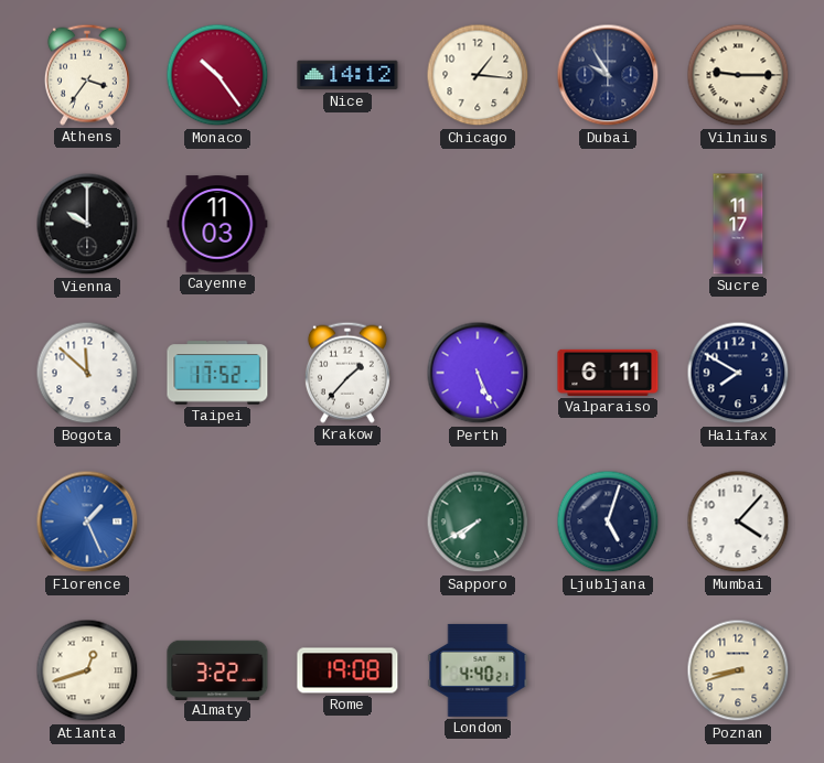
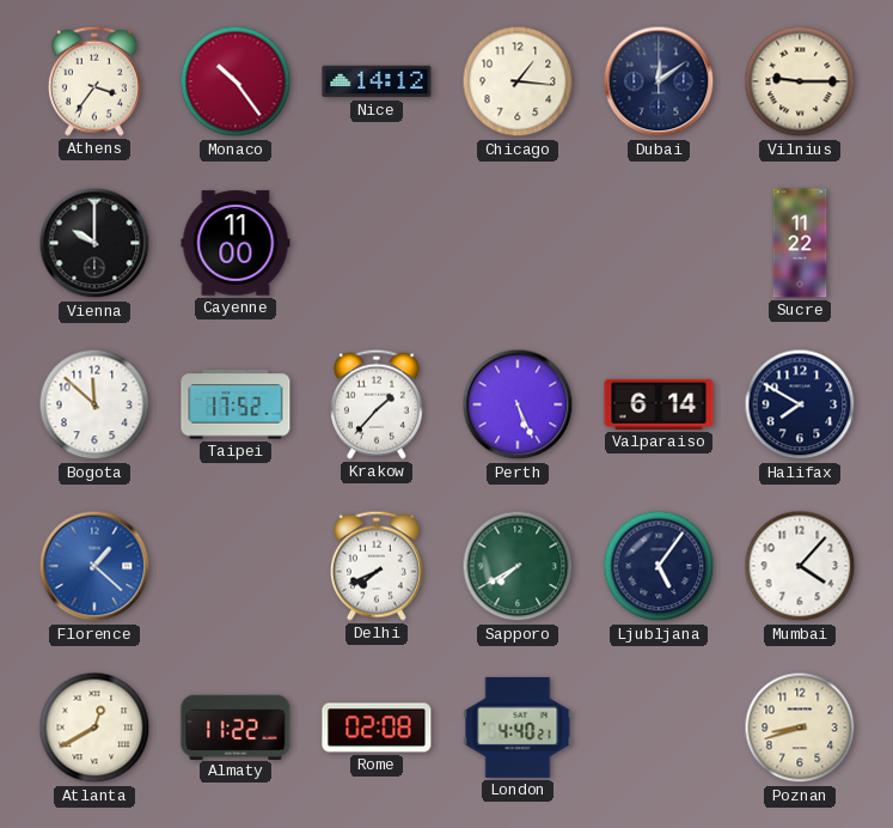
Dubai: 9:55 -> 12:09 (659, 81)
Cayenne: 11:03 -> 11:00 (236, 243)
Sucre: 11:17 -> 11:22 (800, 243)
Valparaiso: 6:11 -> 6:14 (659, 404)
Florence: 1:26 -> 1:22 (94, 566)
Delhi: none -> 7:41 (377, 566)
Ljubljana: 5:03 -> 5:06 (659, 566)
Atlanta: 12:42 -> 12:40 (94, 727)
Almaty: 3:22 -> 11:22 (236, 726)
Rome: 19:08 -> 02:08 (377, 727)
